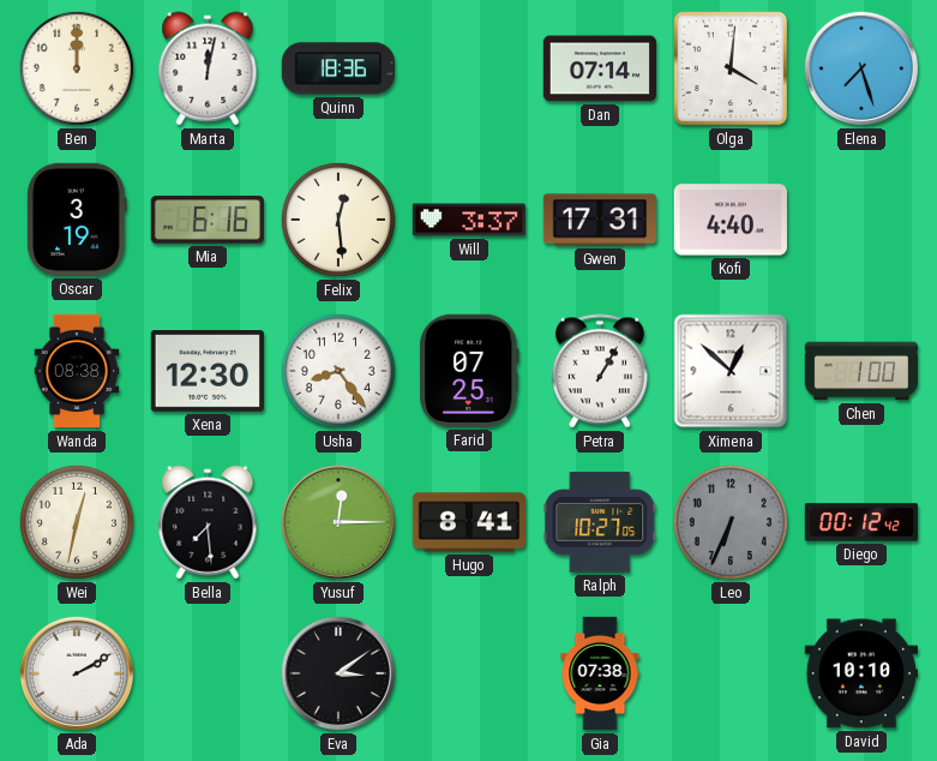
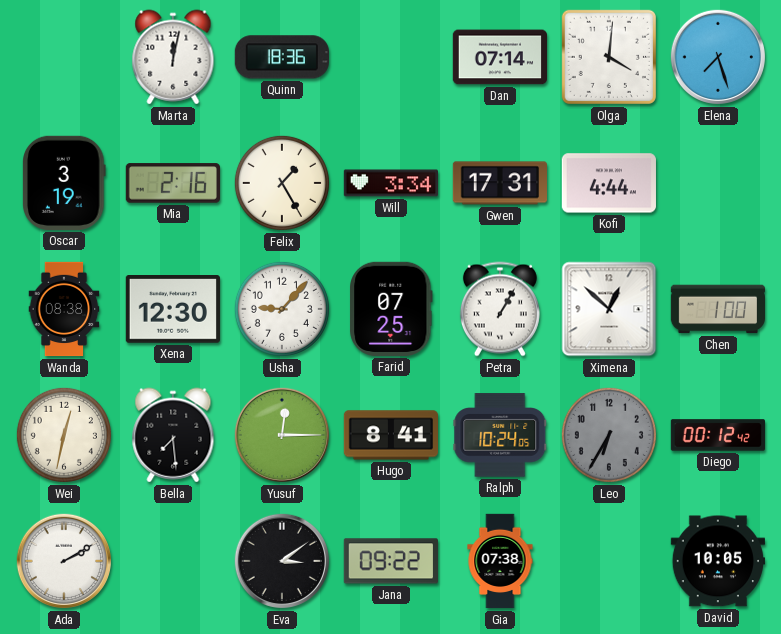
Ben: 12:00 -> none (77, 68)
Mia: 6:16 -> 2:16 (172, 183)
Felix: 12:29 -> 1:25 (282, 183)
Will: 3:37 -> 3:34 (390, 183)
Kofi: 4:40 -> 4:44 (609, 183)
Usha: 8:24 -> 9:07 (282, 309)
Ralph: 10:27 -> 10:24 (500, 435)
Leo: 6:34 -> 6:35 (609, 435)
Jana: none -> 09:22 (391, 561)
David: 10:10 -> 10:05 (717, 561)
